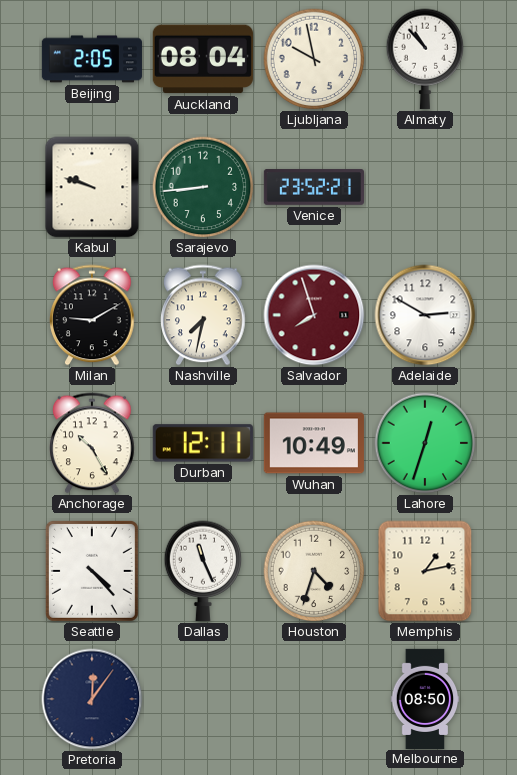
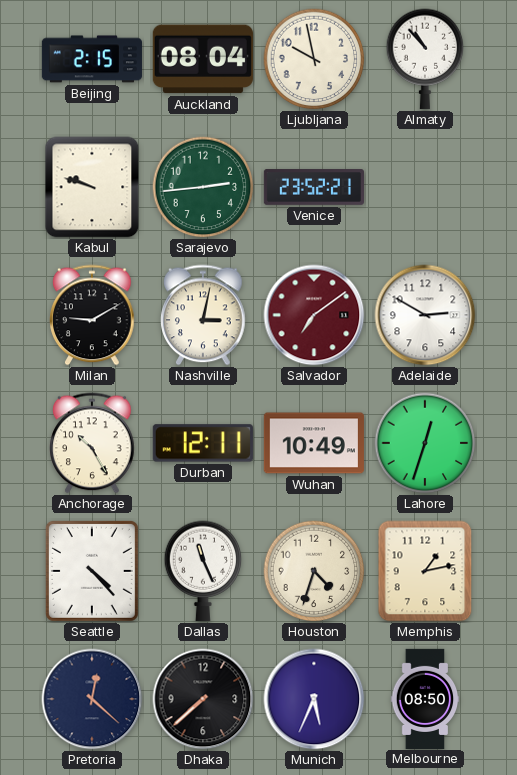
Beijing: 2:05 -> 2:15 (92, 59)
Sarajevo: 8:44 -> 2:44 (203, 187)
Nashville: 7:32 -> 3:02 (203, 315)
Salvador: 7:57 -> 7:09 (314, 315)
Pretoria: 12:06 -> 12:22 (92, 699)
Dhaka: none -> 7:38 (203, 699)
Munich: none -> 5:34 (314, 699)
